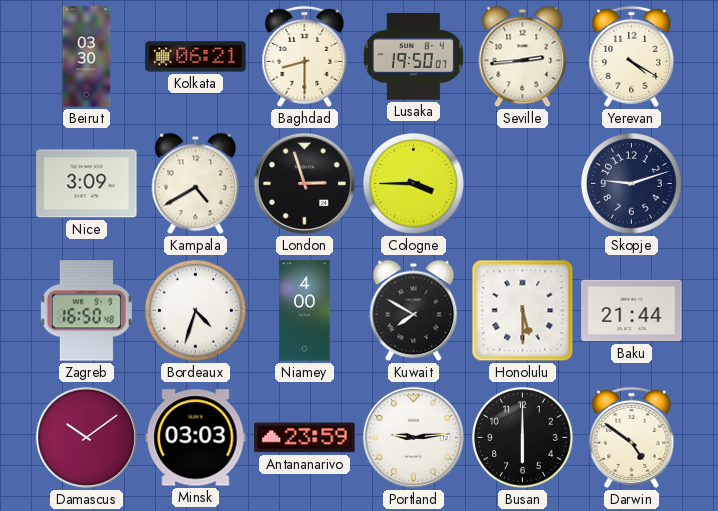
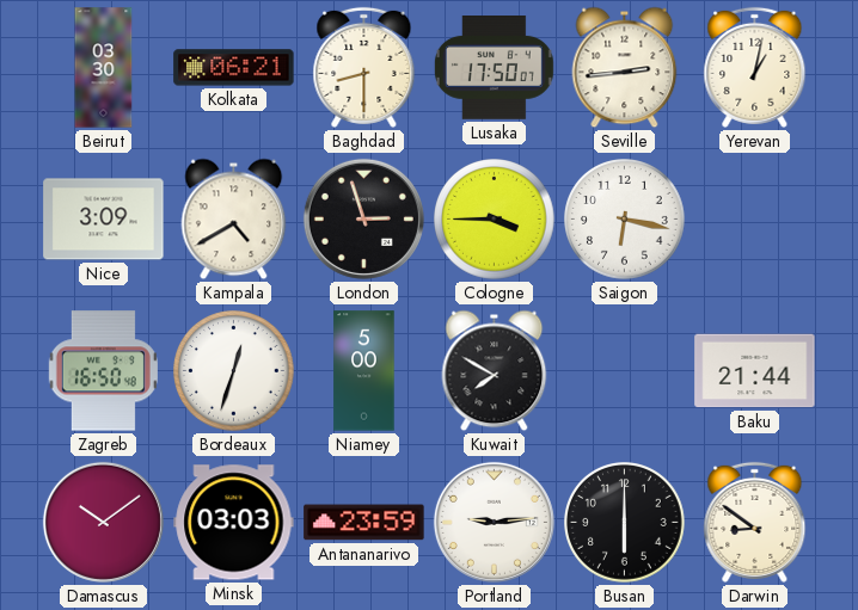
Lusaka: 19:50 -> 17:50 (494, 68)
Yerevan: 4:20 -> 1:02 (755, 67)
Saigon: none -> 6:17 (625, 220)
Skopje: 9:12 -> none (632, 184)
Bordeaux: 4:33 -> 12:33 (234, 371)
Niamey: 4:00 -> 5:00 (364, 371)
Honolulu: 5:30 -> none (523, 311)
Darwin: 4:51 -> 8:51 (755, 522)
